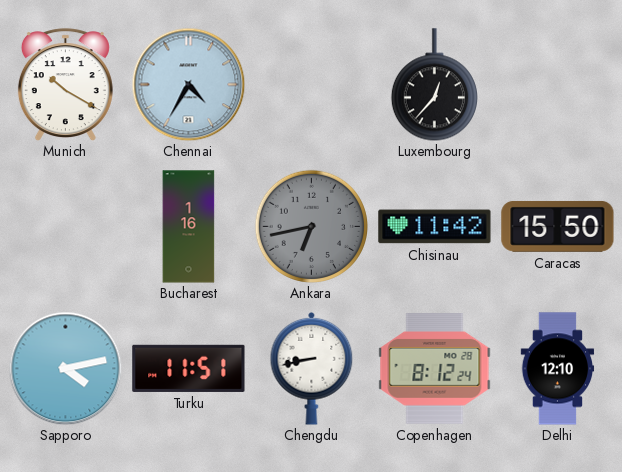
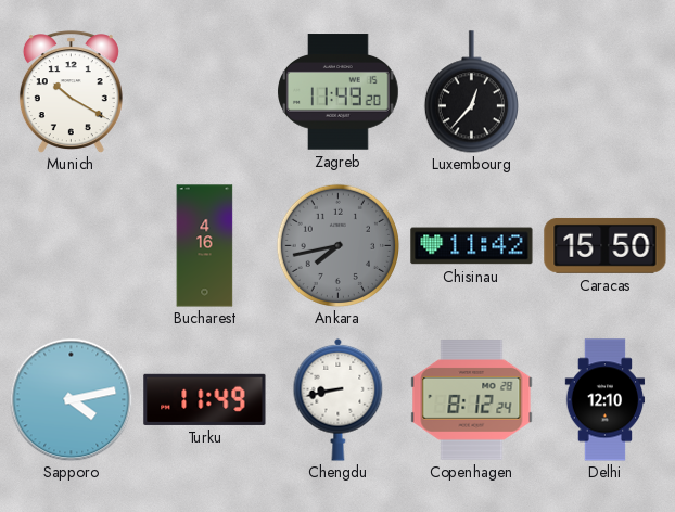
Chennai: 4:35 -> none (188, 84)
Zagreb: none -> 11:49 (339, 92)
Bucharest: 1:16 -> 4:16 (205, 246)
Ankara: 6:43 -> 7:43 (337, 245)
Turku: 11:51 -> 11:49 (205, 399)
